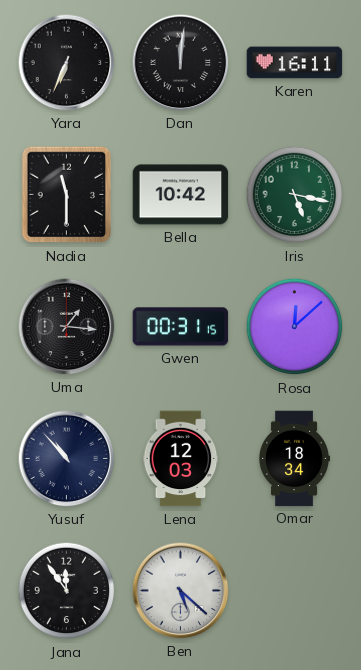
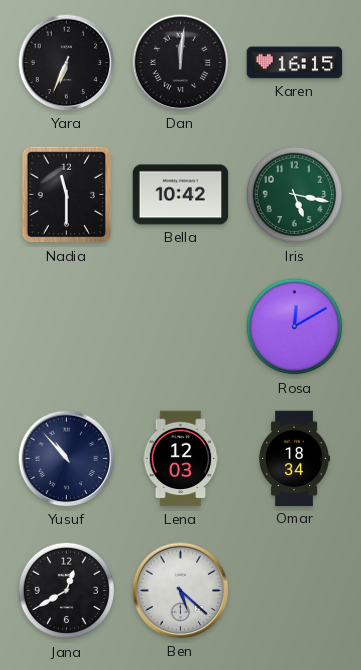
Karen: 16:11 -> 16:15 (295, 63)
Uma: 1:16 -> none (67, 327)
Gwen: 00:31 -> none (181, 327)
Rosa: 12:08 -> 12:10 (295, 327)
Jana: 11:54 -> 12:40 (67, 591)
